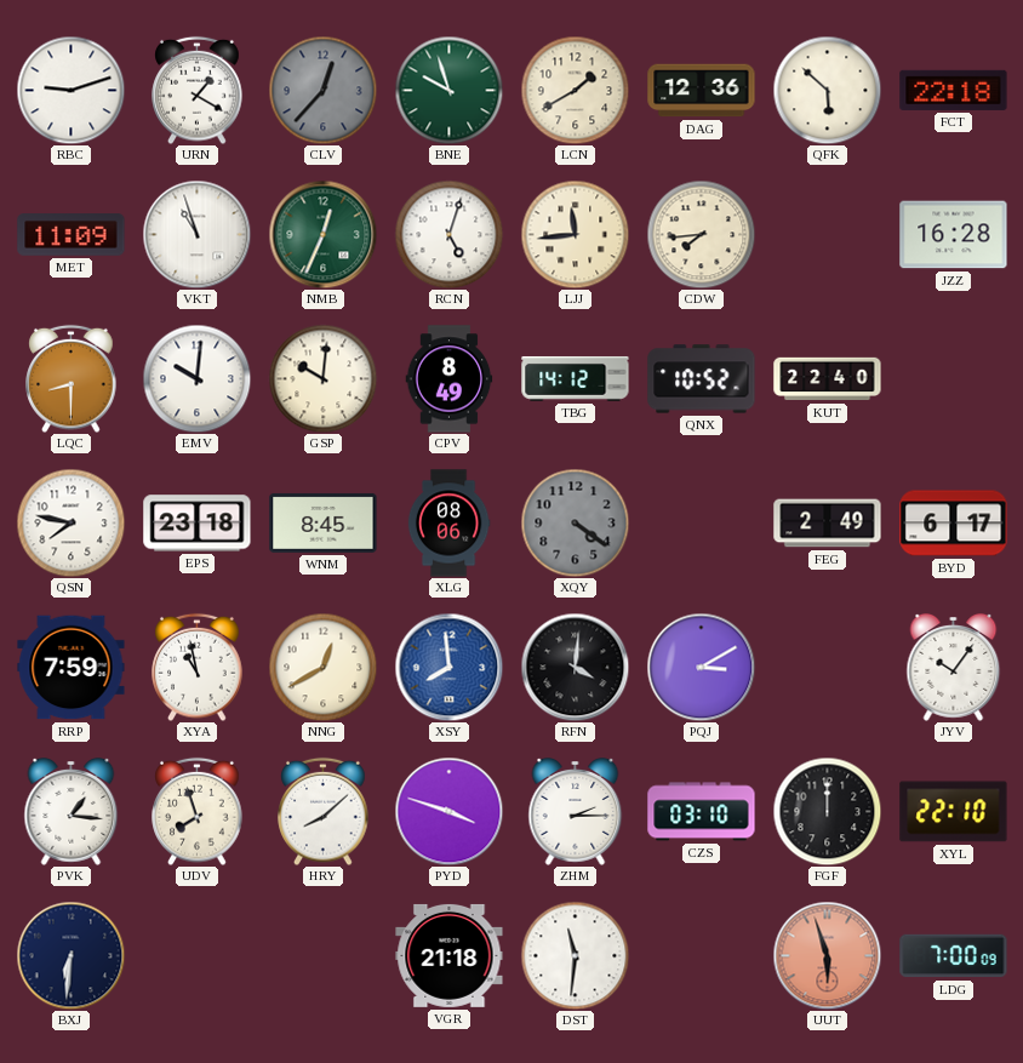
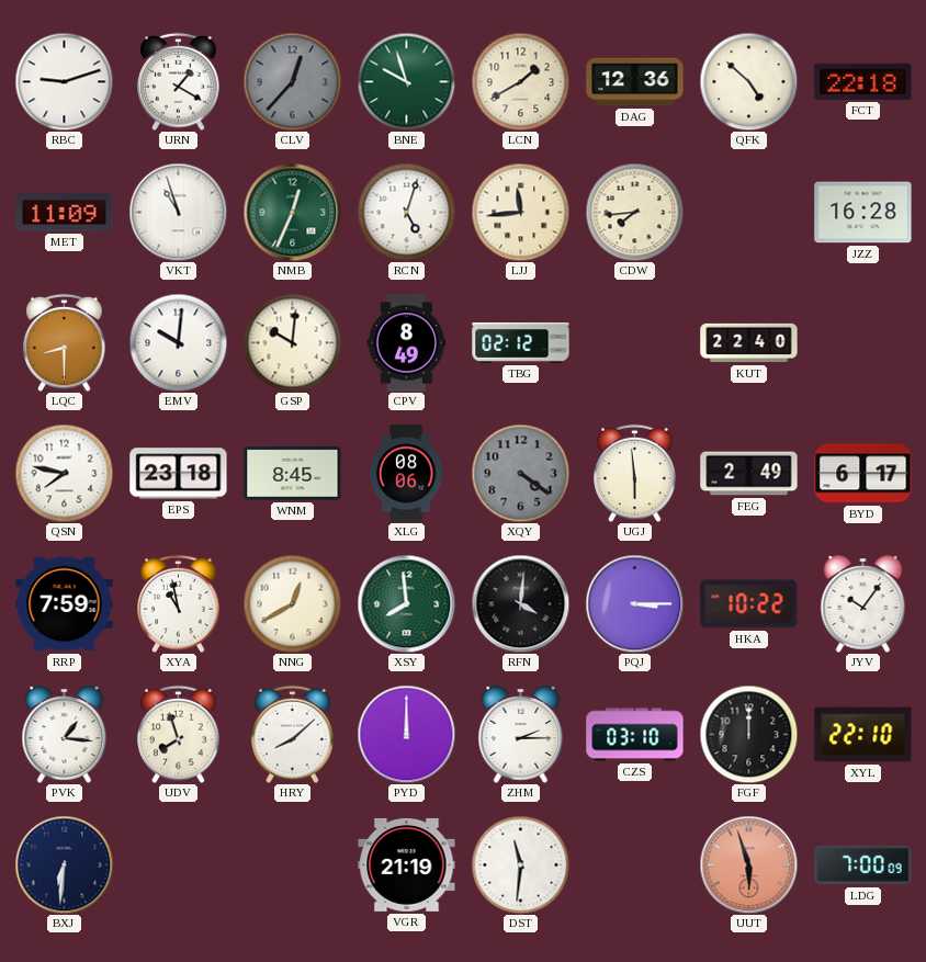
QFK: 5:52 -> 4:52 (748, 81)
TBG: 14:12 -> 02:12 (521, 342)
QNX: 10:52 -> none (702, 379)
UGJ: none -> 5:59 (635, 473)
XSY dial: blue -> green (406, 603)
PQJ: 3:10 -> 3:15 (634, 603)
HKA: none -> 10:22 (749, 604)
PYD: 3:48 -> 12:00 (406, 734)
VGR: 21:18 -> 21:19 (407, 864)
